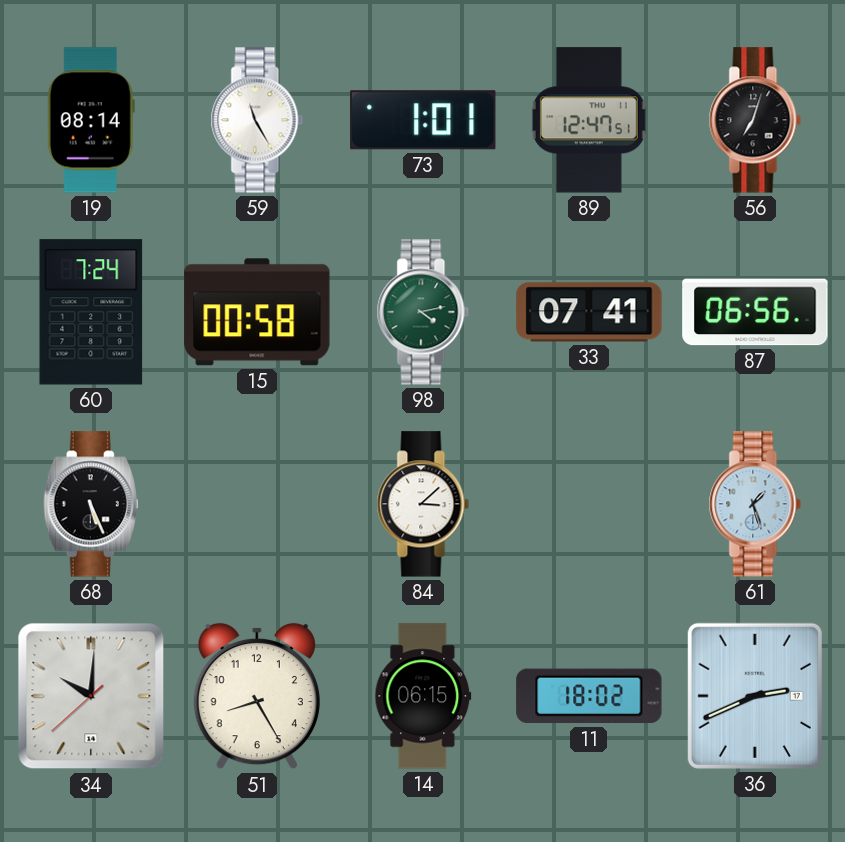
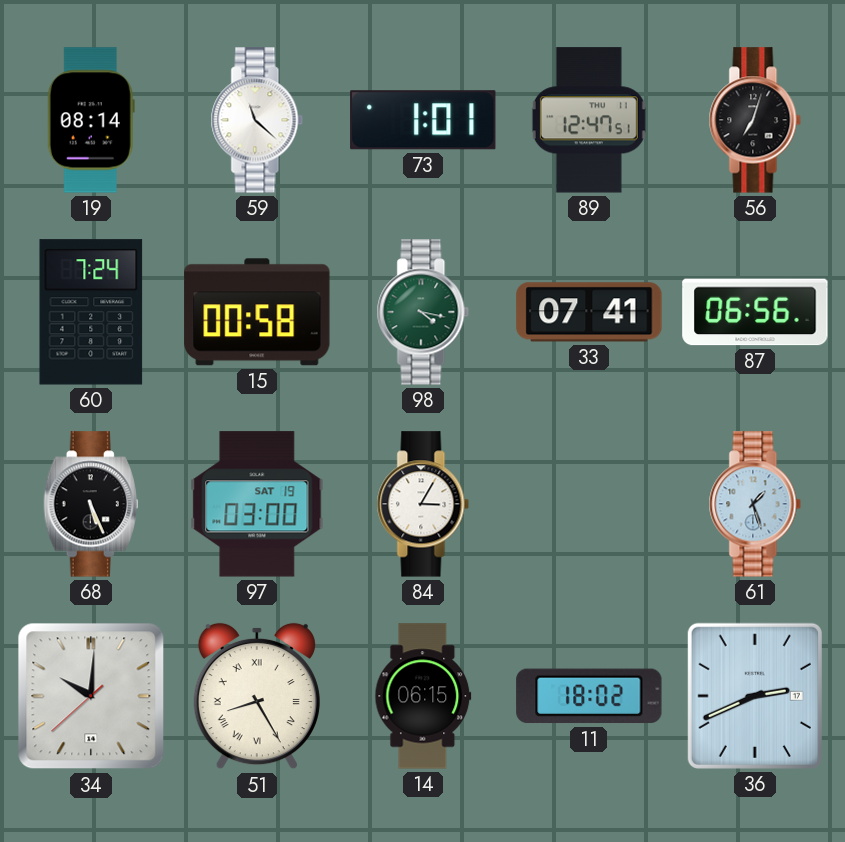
59: 11:25 -> 11:22 (257, 120)
98: 4:13 -> 4:17 (423, 312)
97: none -> 03:00 (257, 504)
84: 3:08 -> 3:05 (423, 504)
51 numerals: Arabic -> Roman (257, 696)
